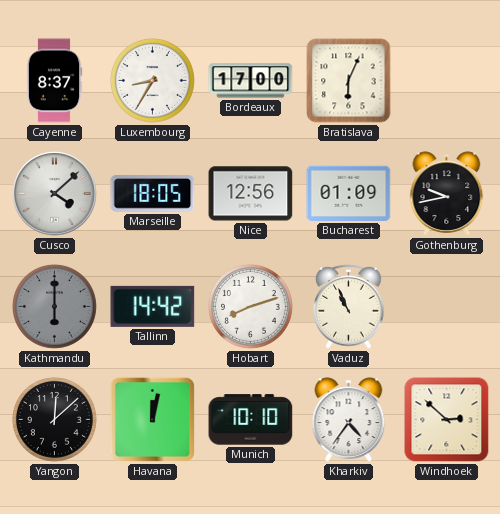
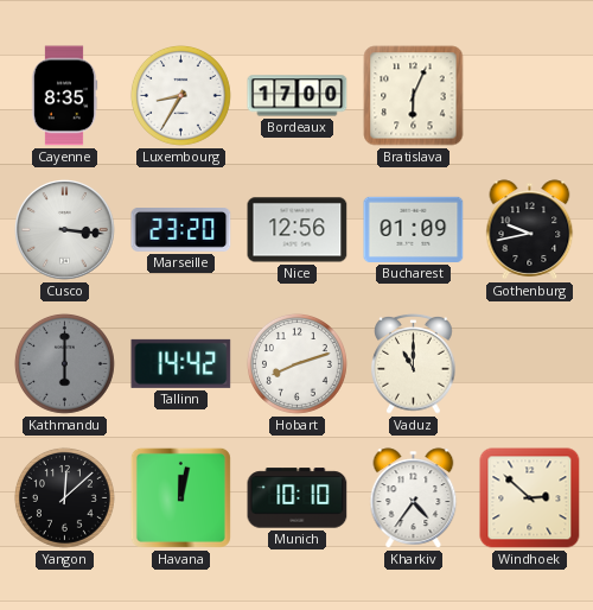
Cayenne: 8:37 -> 8:35 (64, 96)
Cusco: 4:08 -> 3:16 (65, 230)
Marseille: 18:05 -> 23:20 (181, 230)
Vaduz: 10:56 -> 11:00 (414, 363)
